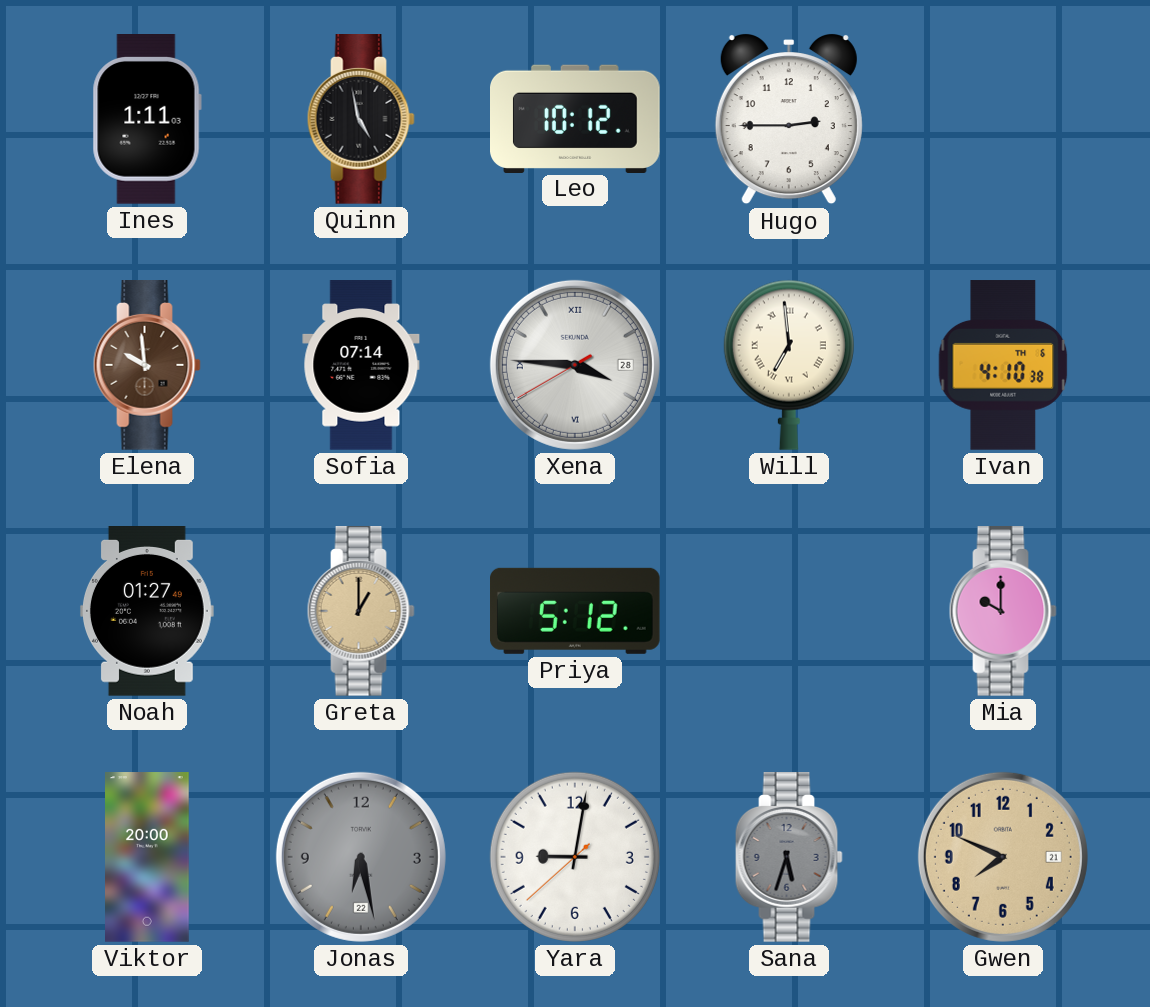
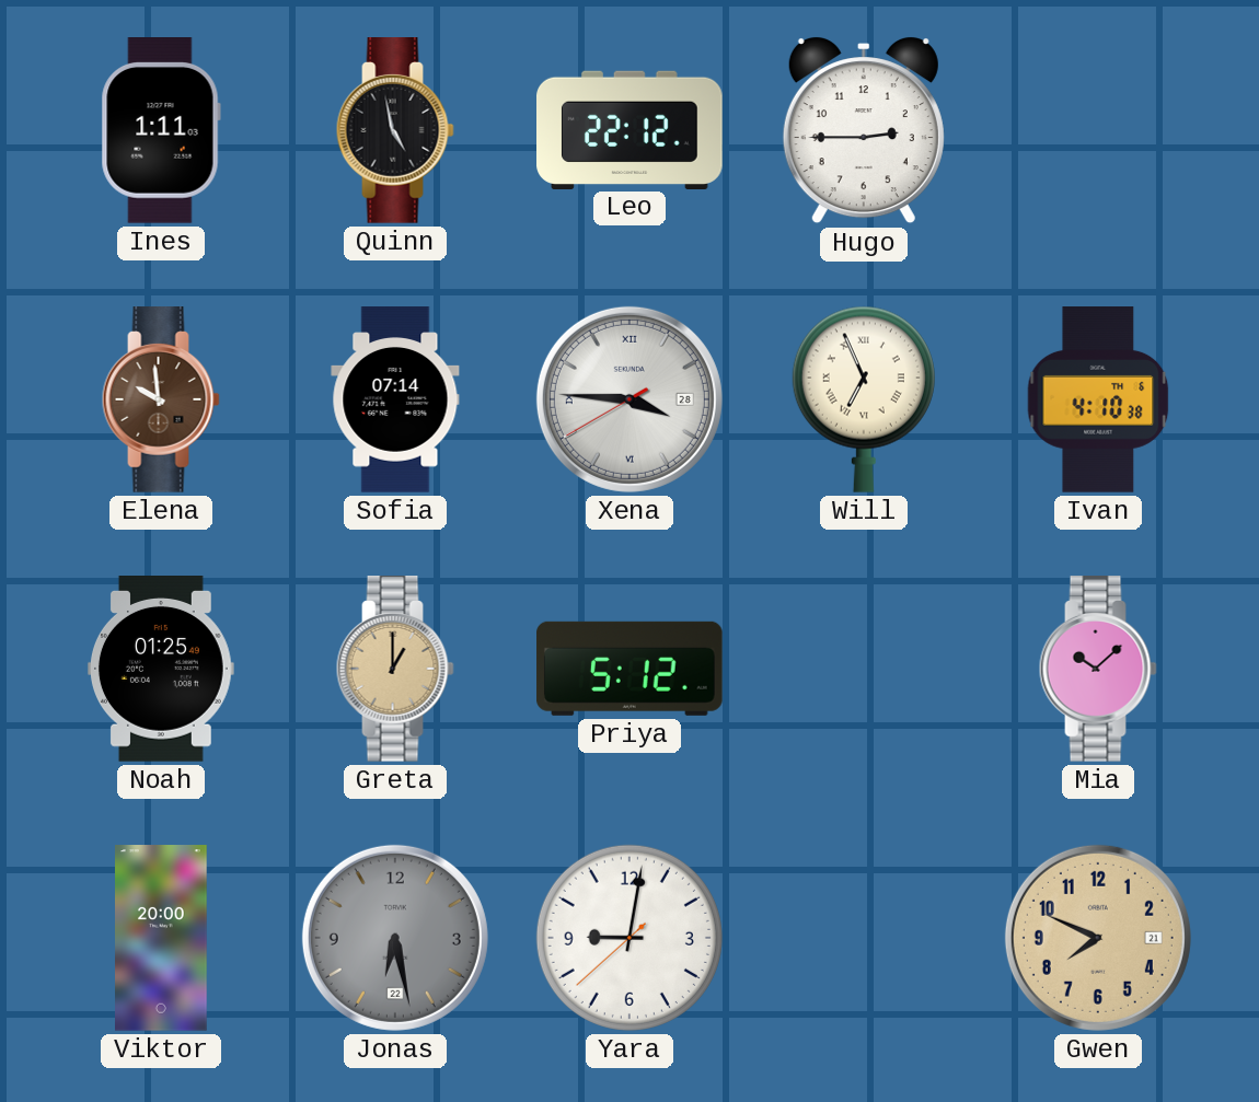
Leo: 10:12 -> 22:12 (629, 129)
Will: 6:59 -> 6:56 (864, 399)
Noah: 01:27 -> 01:25 (161, 670)
Mia: 10:00 -> 10:08 (1098, 670)
Sana: 5:33 -> none (789, 858)
